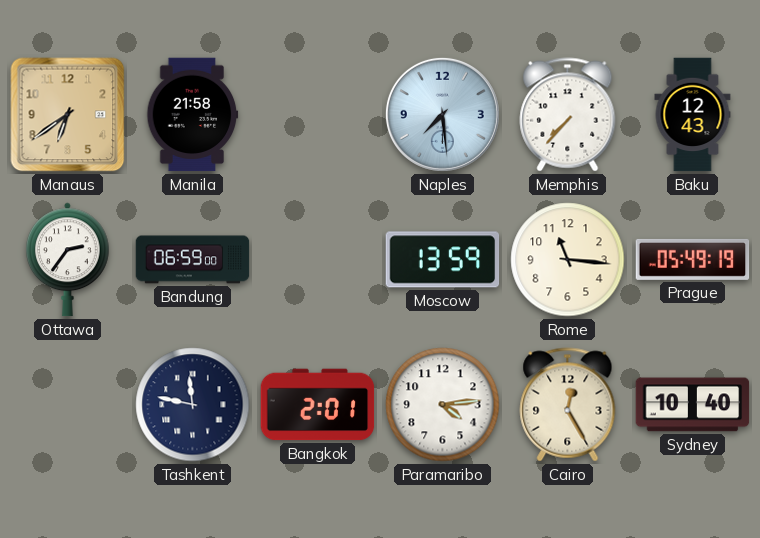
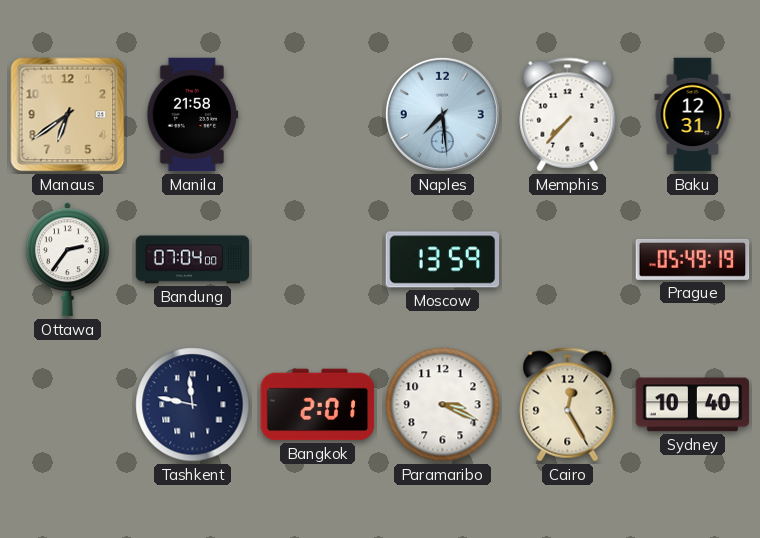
Baku: 12:43 -> 12:31 (693, 115)
Bandung: 06:59 -> 07:04 (193, 260)
Rome: 11:16 -> none (568, 260)
Paramaribo: 4:14 -> 3:19 (443, 405)
